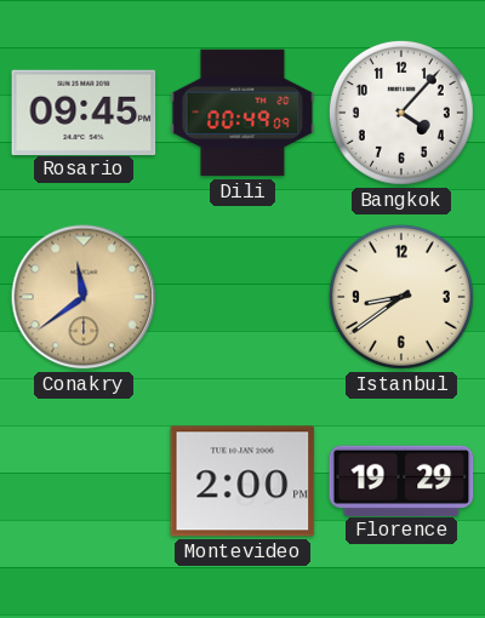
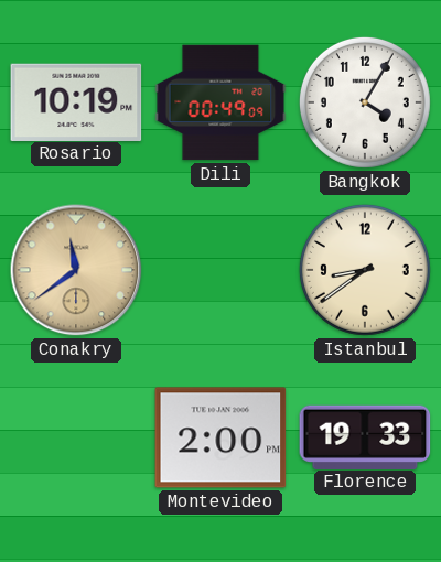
Rosario: 09:45 -> 10:19 (76, 101)
Bangkok: 4:07 -> 4:05 (365, 102)
Florence: 19:29 -> 19:33 (365, 436)
